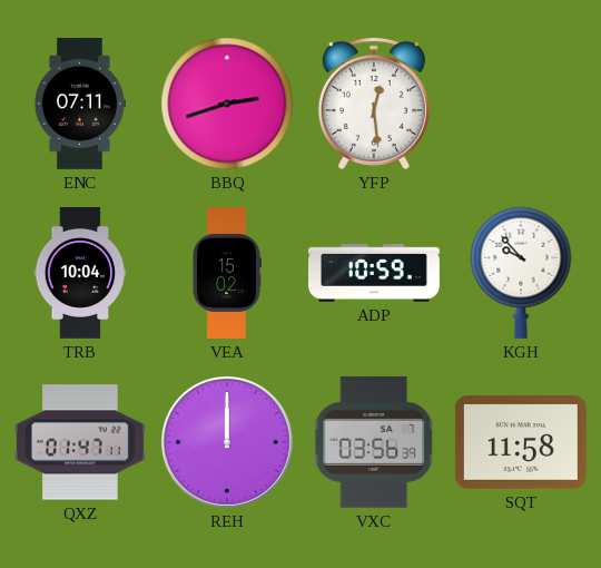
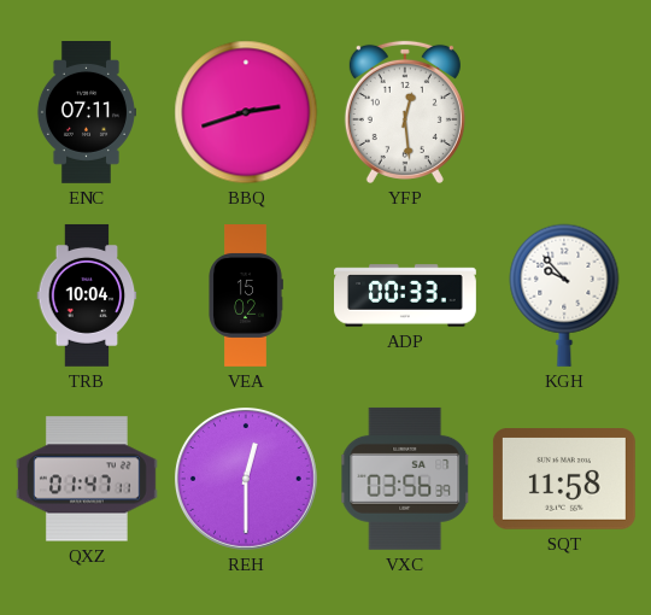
ADP: 10:59 -> 00:33 (406, 295)
REH: 12:00 -> 12:30 (246, 479)
